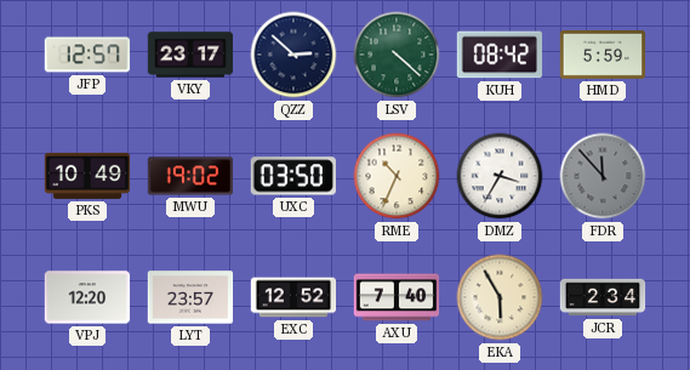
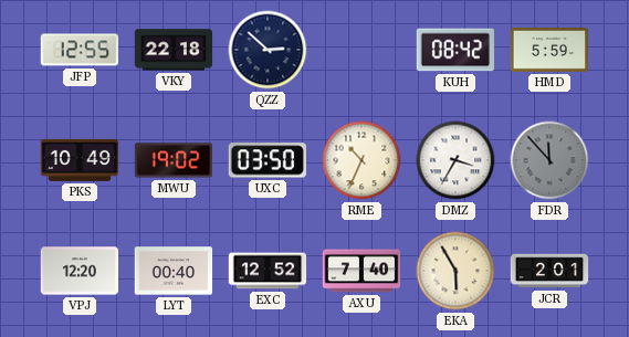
JFP: 12:57 -> 12:55 (80, 50)
VKY: 23:17 -> 22:18 (174, 50)
LSV: 4:22 -> none (397, 55)
LYT: 23:57 -> 00:40 (174, 271)
JCR: 2:34 -> 2:01 (549, 271)
